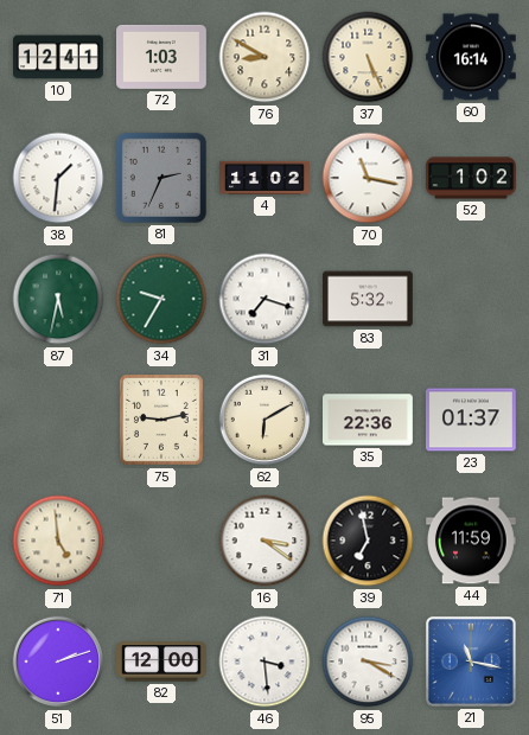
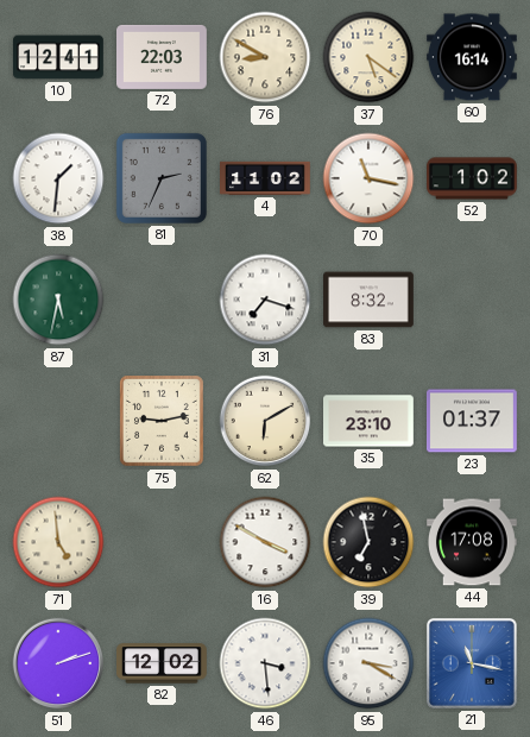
72: 1:03 -> 22:03 (163, 57)
37: 5:26 -> 5:21 (368, 57)
34: 9:35 -> none (161, 299)
83: 5:32 -> 8:32 (370, 300)
35: 22:36 -> 23:10 (370, 421)
16: 3:21 -> 3:50 (265, 542)
44: 11:59 -> 17:08 (473, 542)
82: 12:00 -> 12:02 (162, 663)
